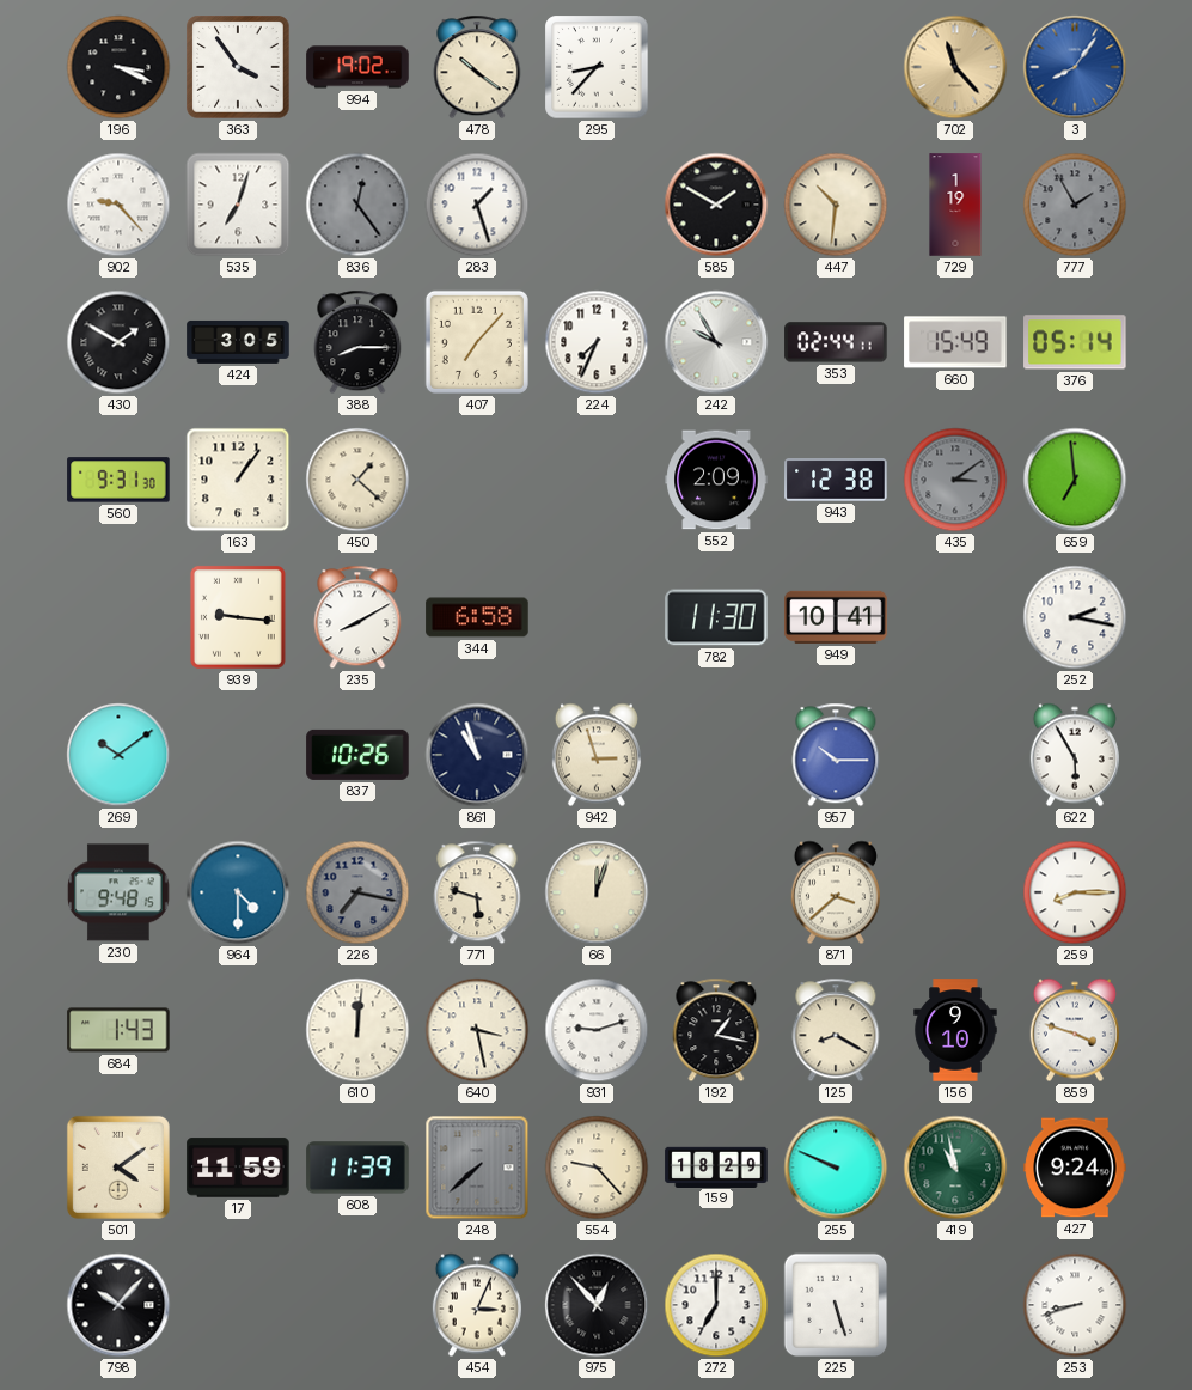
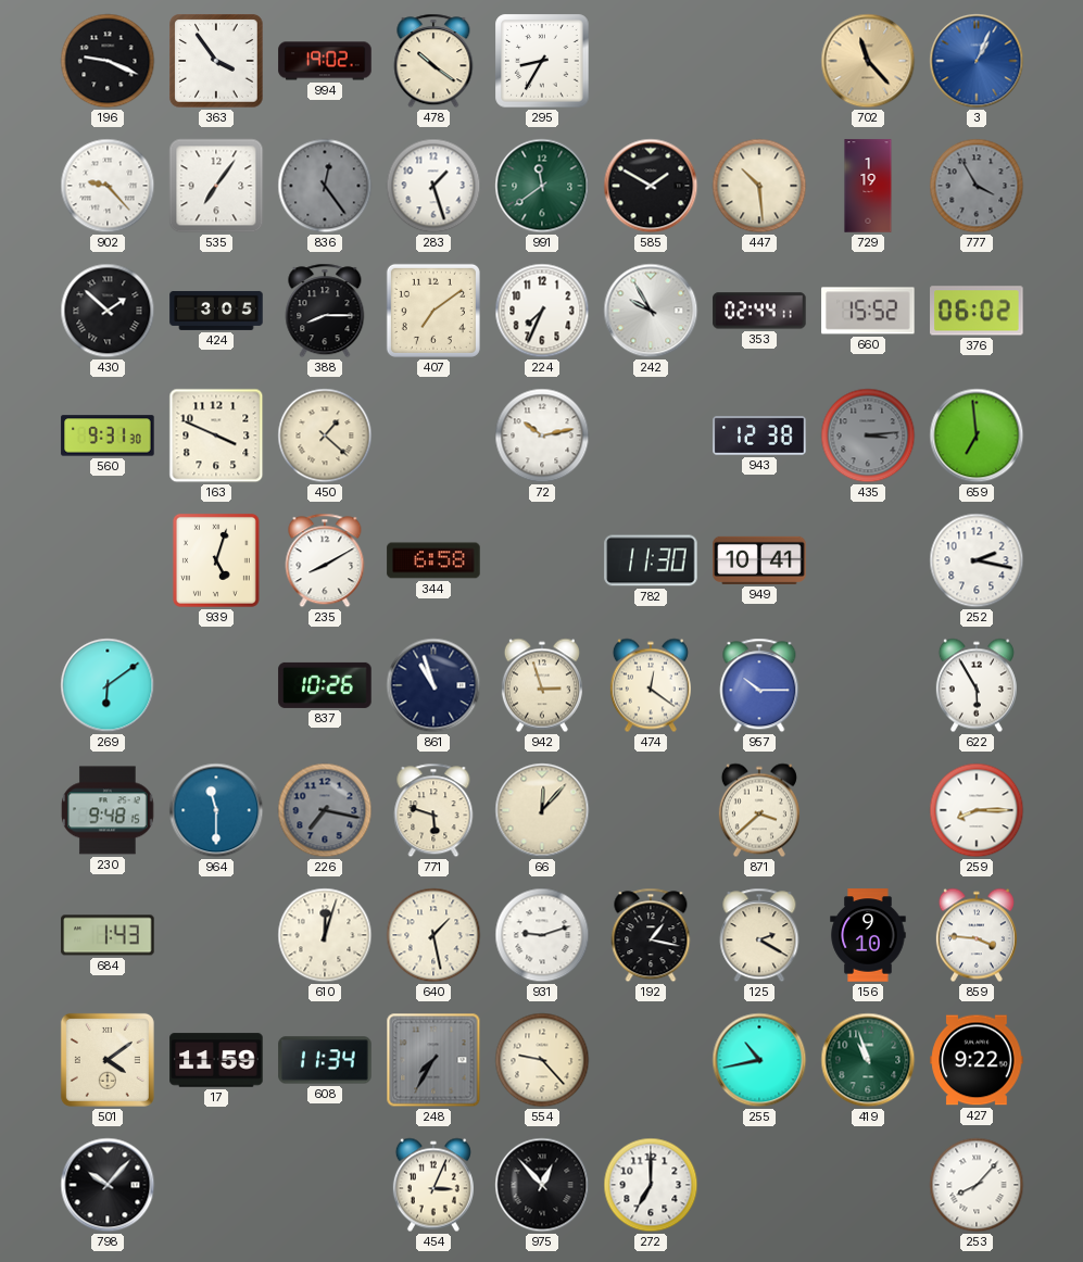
196: 3:19 -> 9:19 (108, 61)
295: 8:37 -> 8:35 (542, 61)
3: 8:06 -> 1:04 (977, 61)
535: 7:03 -> 7:06 (216, 186)
991: none -> 11:39 (542, 186)
447: 10:31 -> 10:29 (759, 186)
777: 1:55 -> 3:55 (977, 186)
430: 1:50 -> 1:52 (108, 311)
407: 7:07 -> 7:09 (433, 311)
660: 15:49 -> 15:52 (868, 311)
376: 05:14 -> 06:02 (977, 311)
163: 1:06 -> 3:49 (216, 436)
72: none -> 10:13 (542, 436)
552: 2:09 -> none (716, 480)
435: 3:09 -> 3:14 (868, 436)
939: 9:16 -> 5:03 (216, 560)
269: 10:09 -> 6:09 (108, 685)
474: none -> 12:21 (651, 685)
964: 4:30 -> 11:30 (216, 810)
66: 12:03 -> 12:07 (542, 810)
610: 12:01 -> 12:03 (325, 935)
640: 3:28 -> 1:28 (433, 935)
125: 8:20 -> 2:20 (759, 935)
859: 3:48 -> 3:46 (977, 935)
608: 11:39 -> 11:34 (325, 1060)
248: 7:38 -> 7:35 (433, 1060)
159: 18:29 -> none (716, 1166)
255: 9:49 -> 10:43 (759, 1060)
419: 10:58 -> 10:57 (868, 1060)
427: 9:24 -> 9:22 (977, 1060)
225: 5:27 -> none (836, 1305)
253: 8:42 -> 8:07 (977, 1185)
